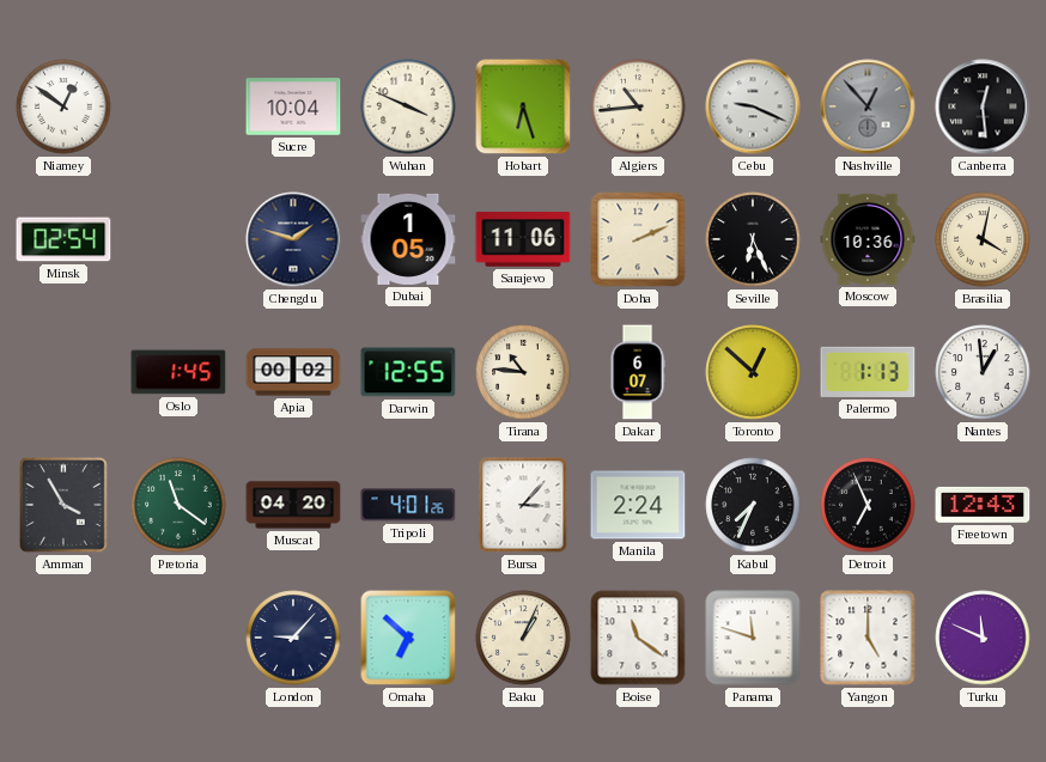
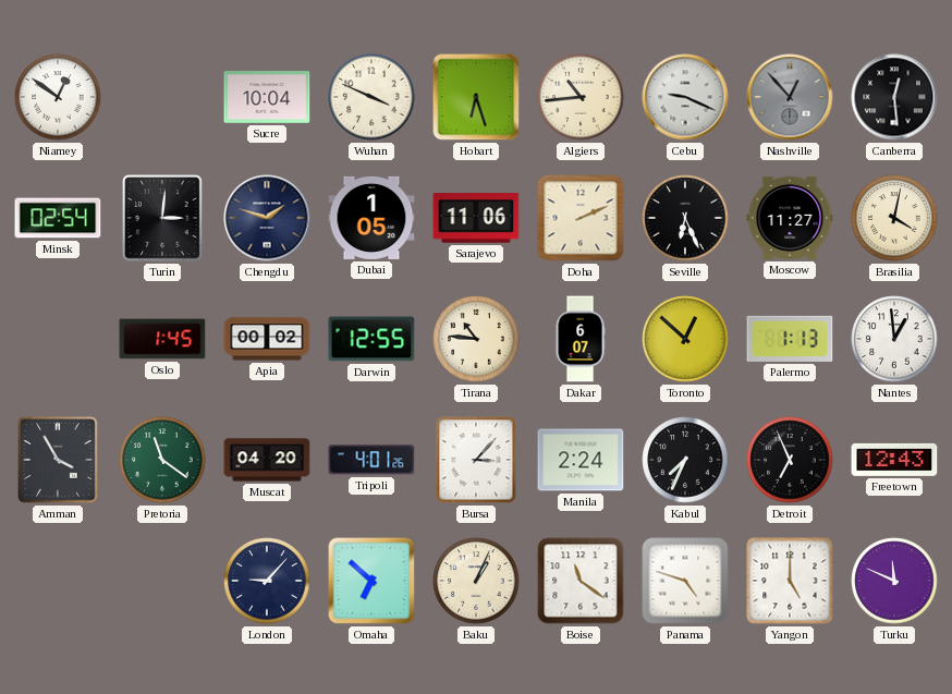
Turin: none -> 3:01 (163, 218)
Moscow: 10:36 -> 11:27 (790, 218)
Panama: 11:48 -> 4:48 (685, 581)
